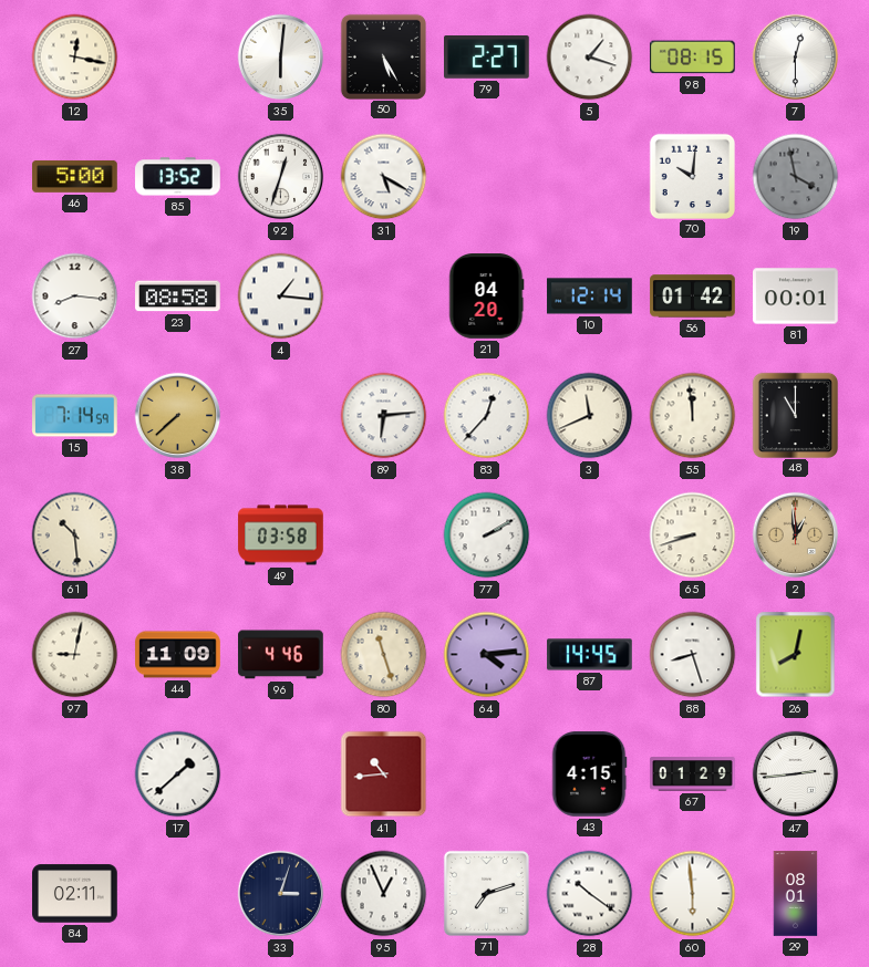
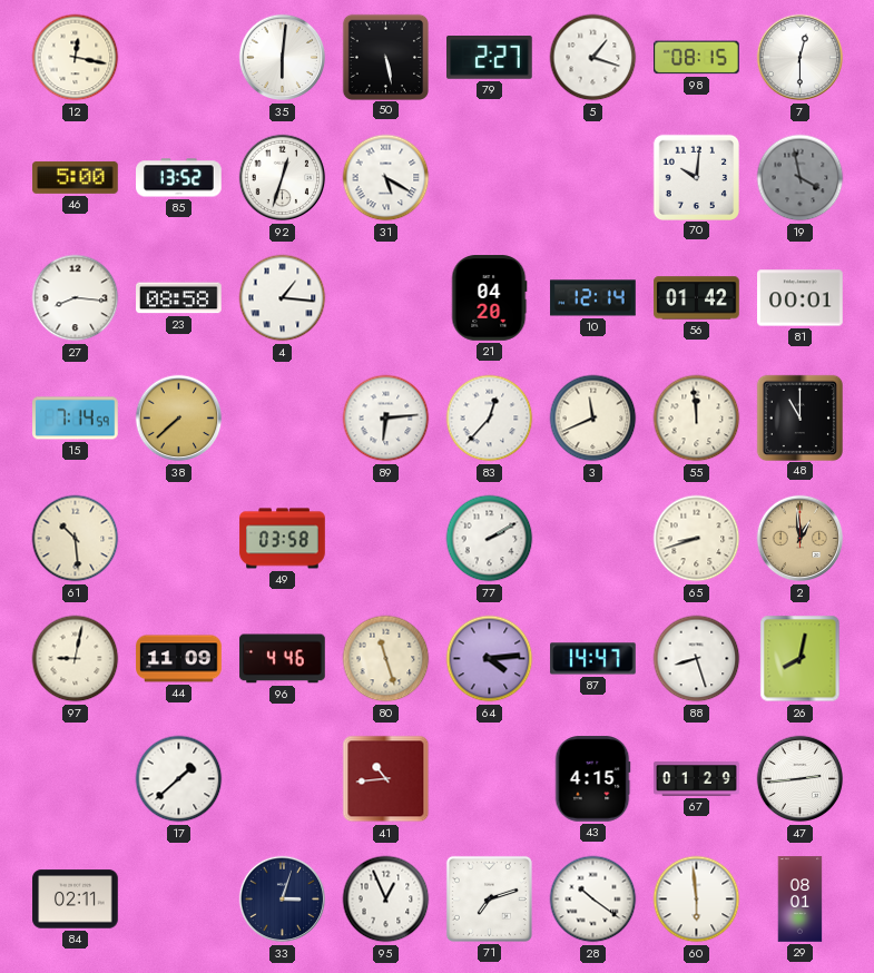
50: 5:25 -> 5:28 (385, 57)
87: 14:45 -> 14:47 (593, 659)
